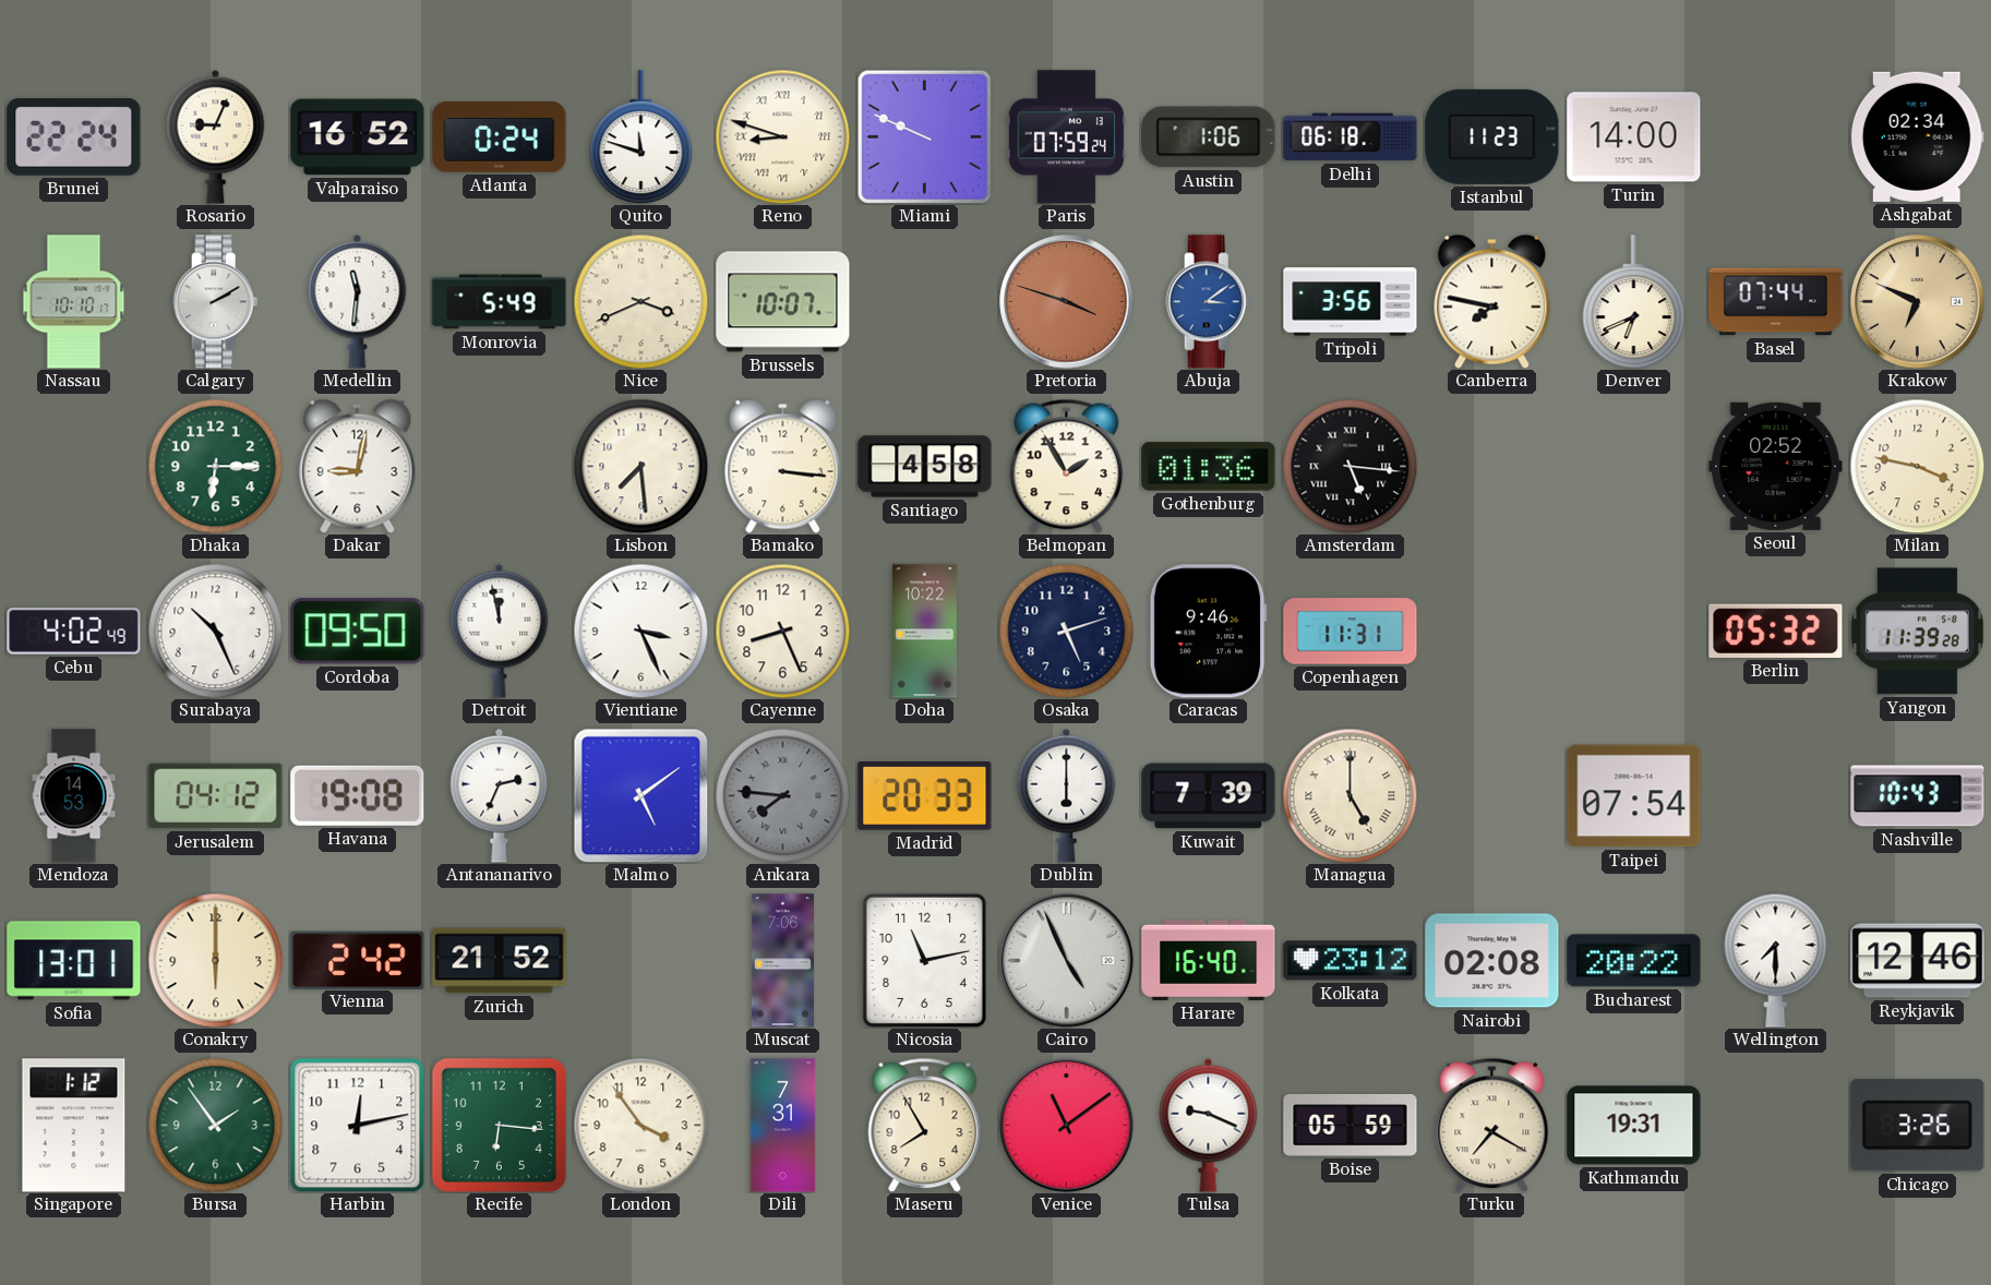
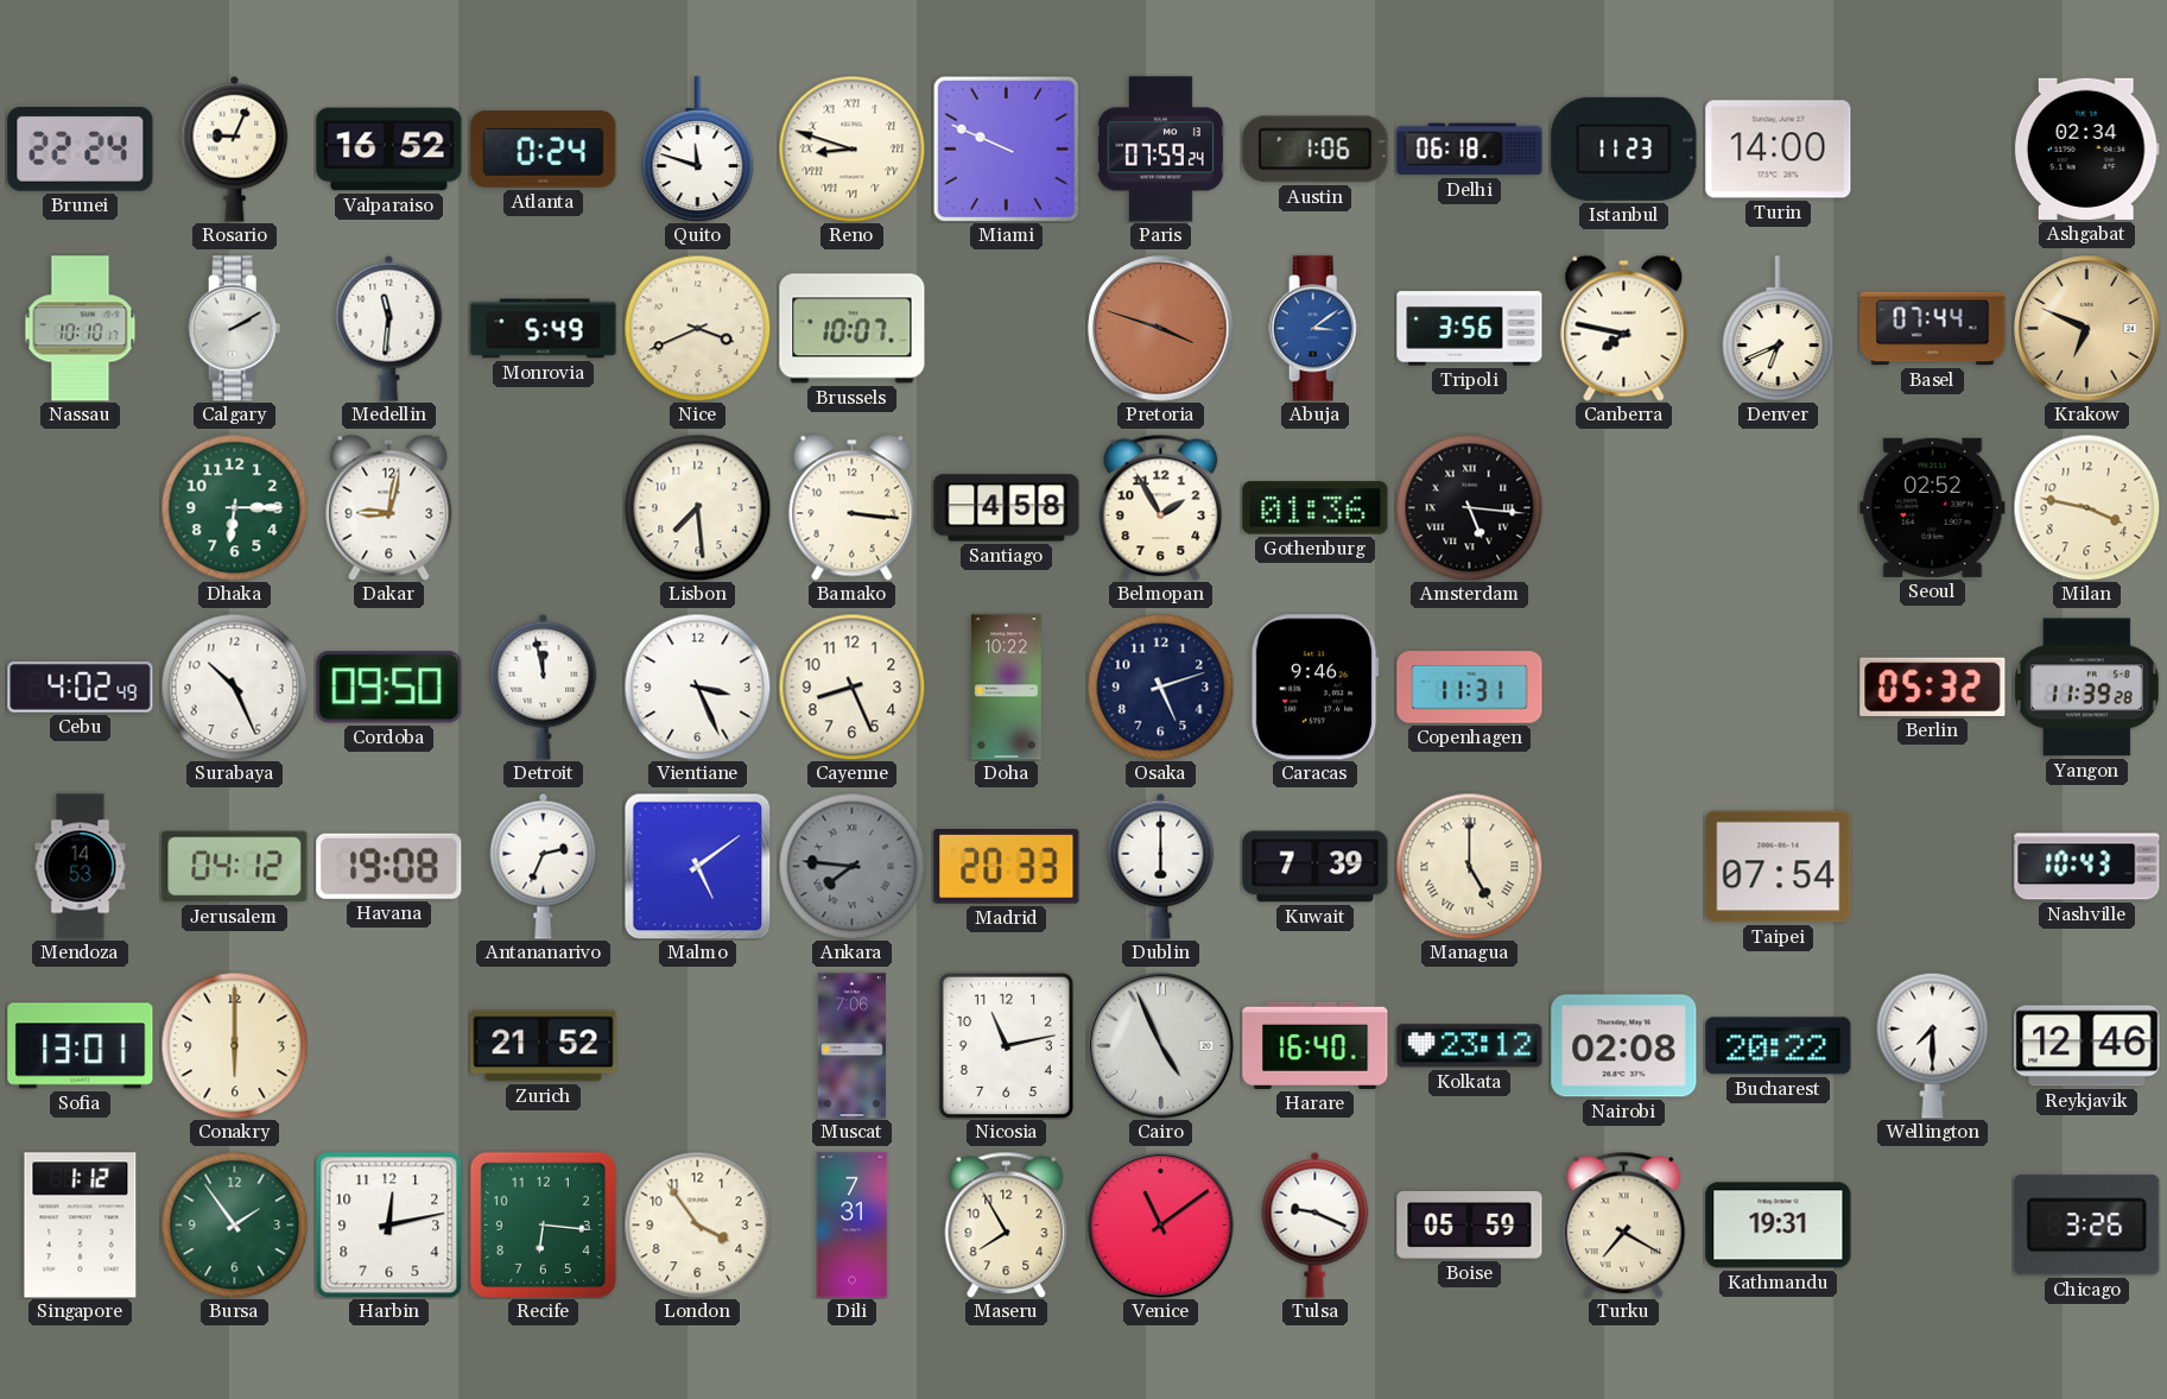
Vienna: 2:42 -> none (358, 960)
